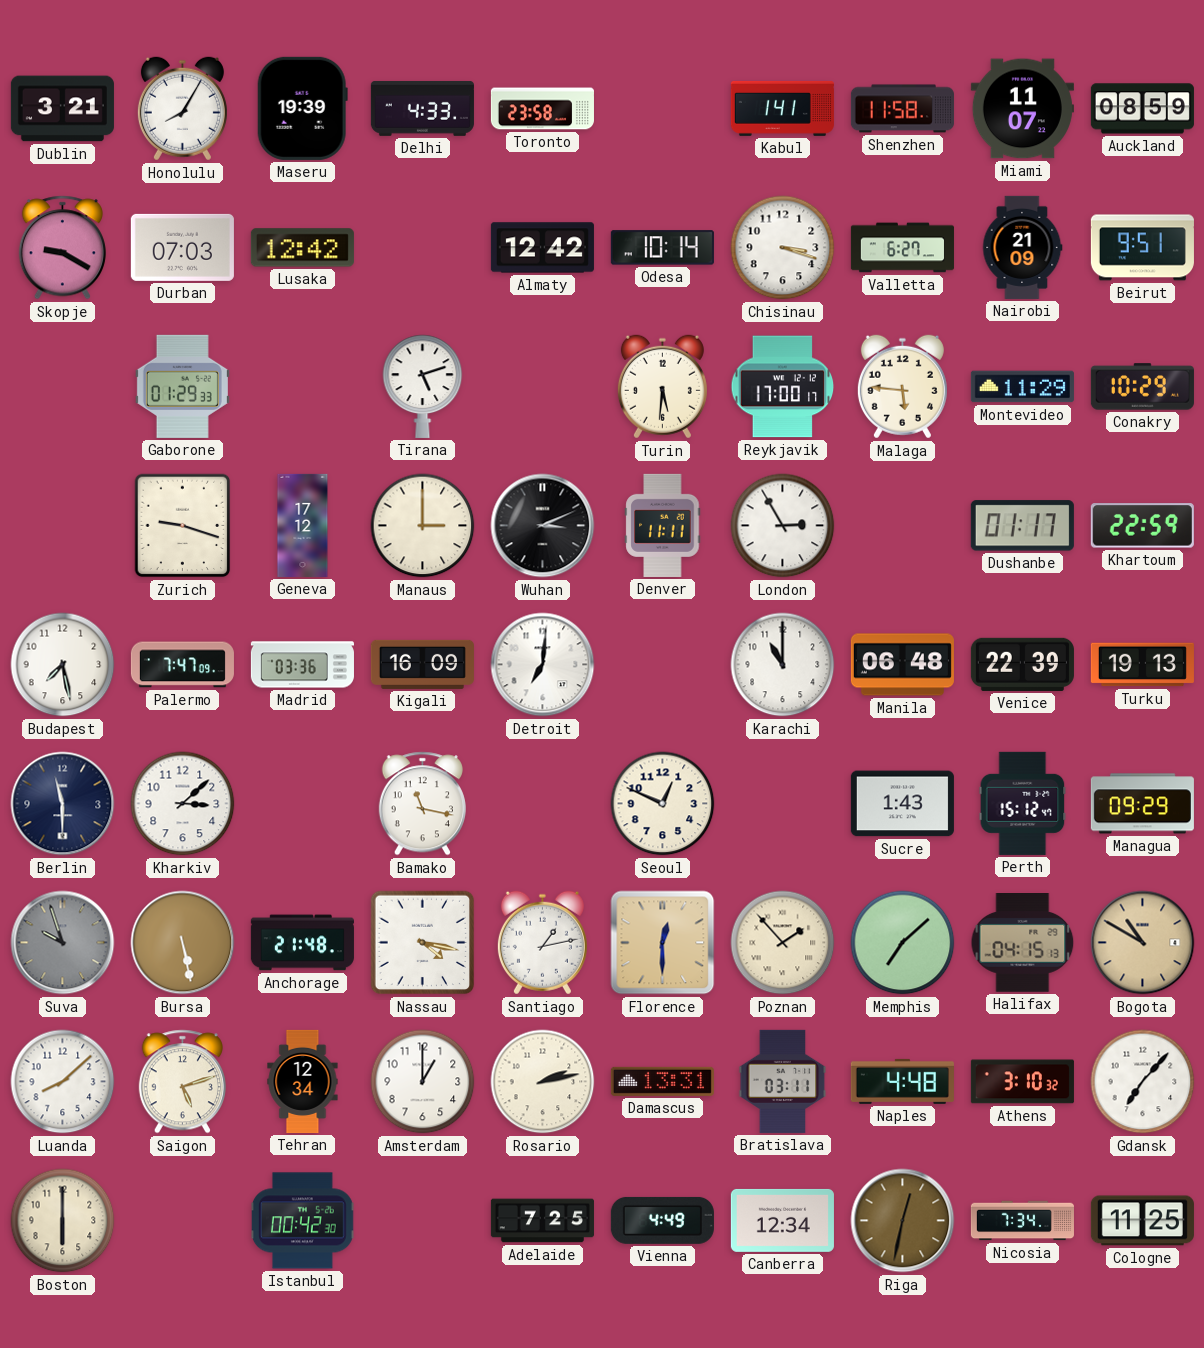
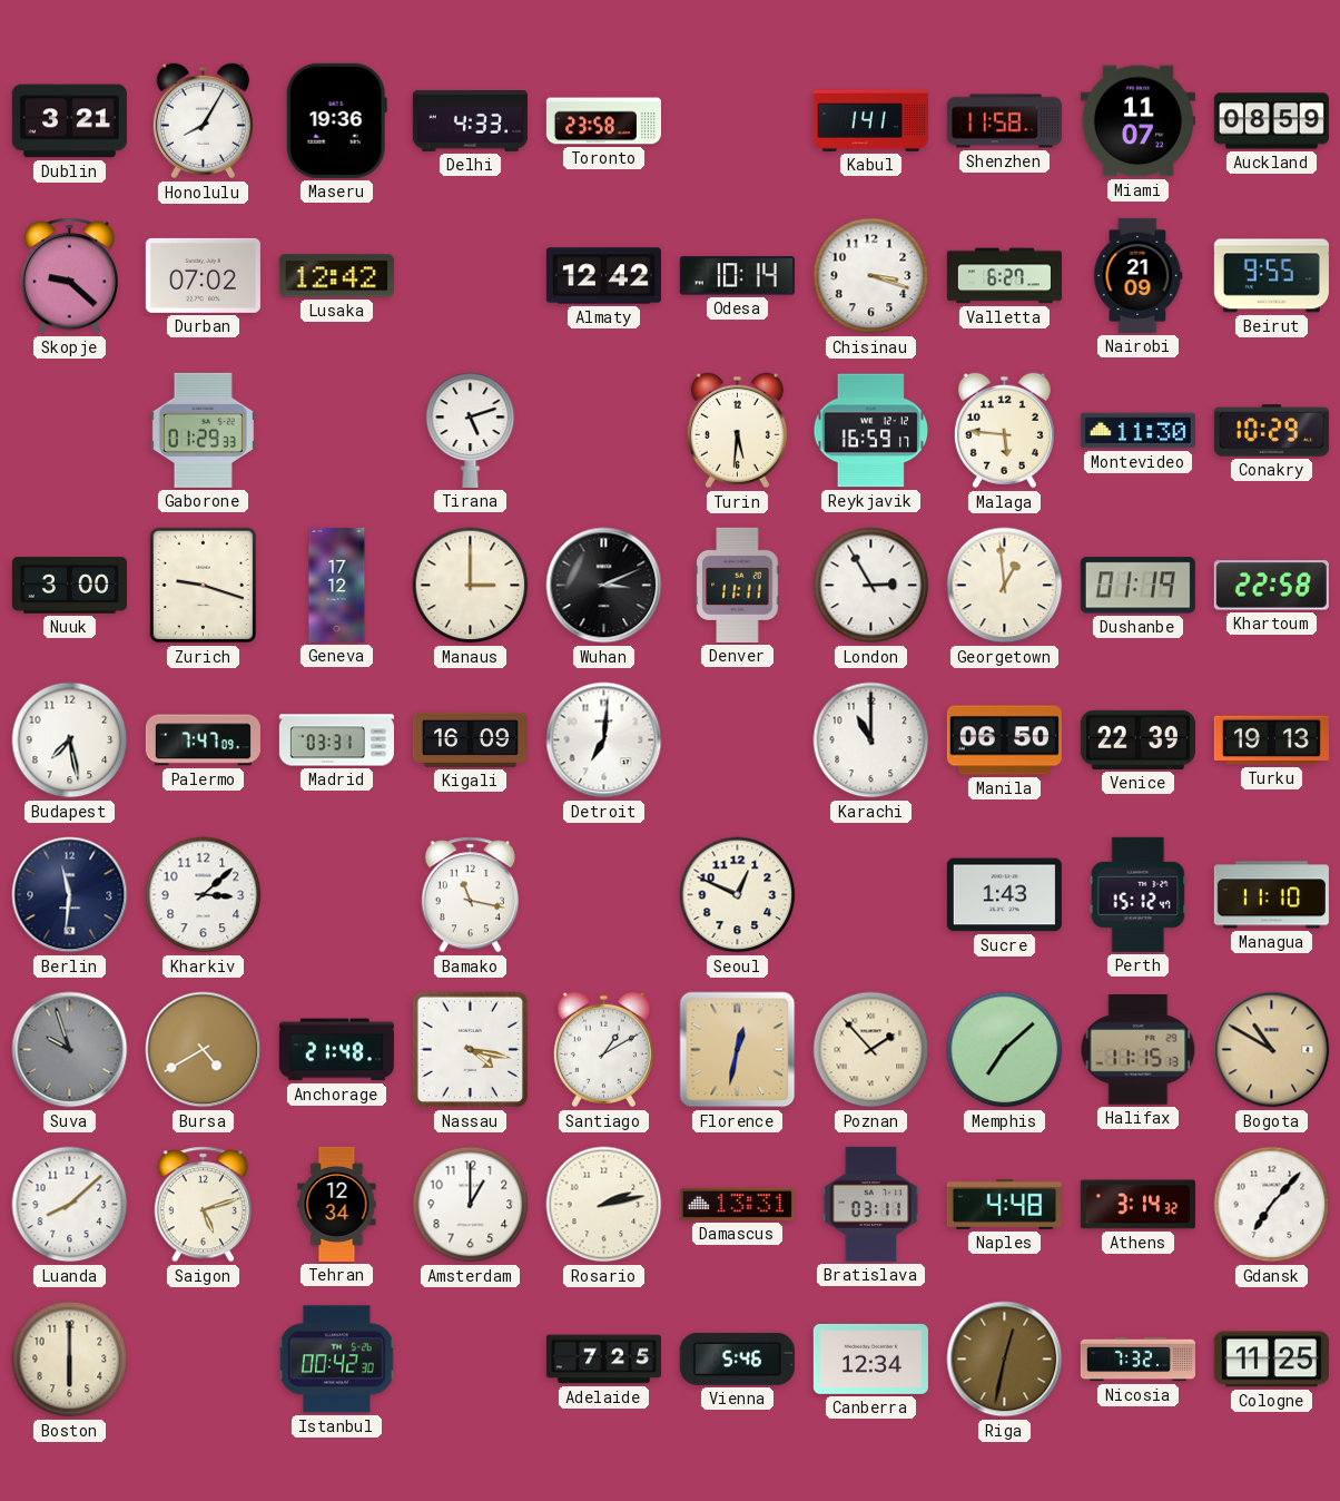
Maseru: 19:39 -> 19:36 (336, 120)
Skopje: 9:20 -> 9:22 (69, 276)
Durban: 07:03 -> 07:02 (203, 275)
Beirut: 9:51 -> 9:55 (1271, 276)
Reykjavik: 17:00 -> 16:59 (871, 431)
Montevideo: 11:29 -> 11:30 (1137, 431)
Nuuk: none -> 3:00 (69, 586)
Georgetown: none -> 12:59 (1005, 586)
Dushanbe: 01:17 -> 01:19 (1137, 586)
Khartoum: 22:59 -> 22:58 (1271, 586)
Madrid: 03:36 -> 03:31 (336, 740)
Manila: 06:48 -> 06:50 (1004, 740)
Berlin: 11:30 -> 11:31 (70, 895)
Managua: 09:29 -> 11:10 (1271, 895)
Bursa: 5:28 -> 4:40 (204, 1050)
Santiago: 1:13 -> 1:10 (603, 1050)
Florence: 12:30 -> 12:32 (738, 1050)
Halifax: 04:15 -> 11:15 (1139, 1050)
Athens: 3:10 -> 3:14 (1137, 1205)
Vienna: 4:49 -> 5:46 (737, 1358)
Nicosia: 7:34 -> 7:32 (1137, 1360)
